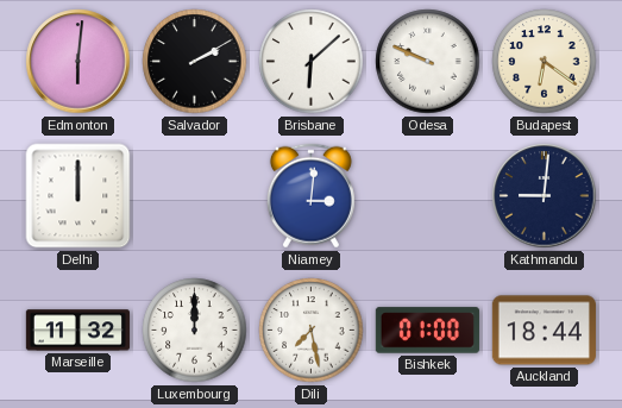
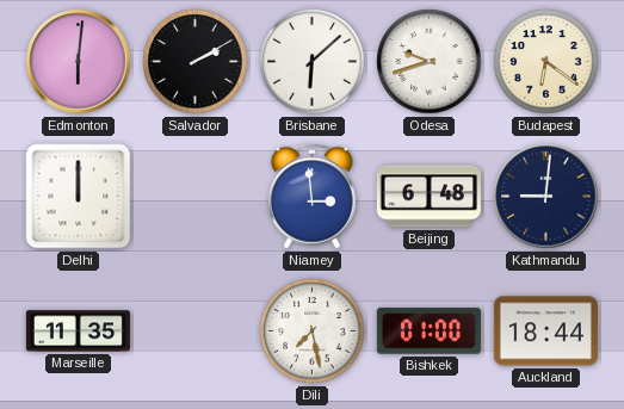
Odesa: 9:49 -> 9:42 (430, 62)
Niamey: 3:01 -> 2:59 (311, 197)
Beijing: none -> 6:48 (428, 197)
Marseille: 11:32 -> 11:35 (78, 331)
Luxembourg: 12:00 -> none (195, 331)
